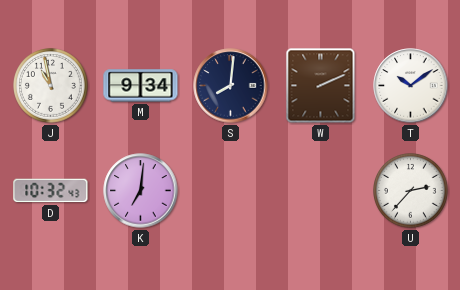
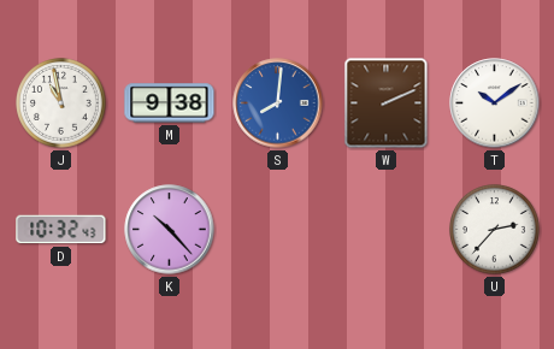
M: 9:34 -> 9:38 (170, 103)
S dial: navy -> blue (278, 103)
K: 7:01 -> 10:23 (170, 230)
